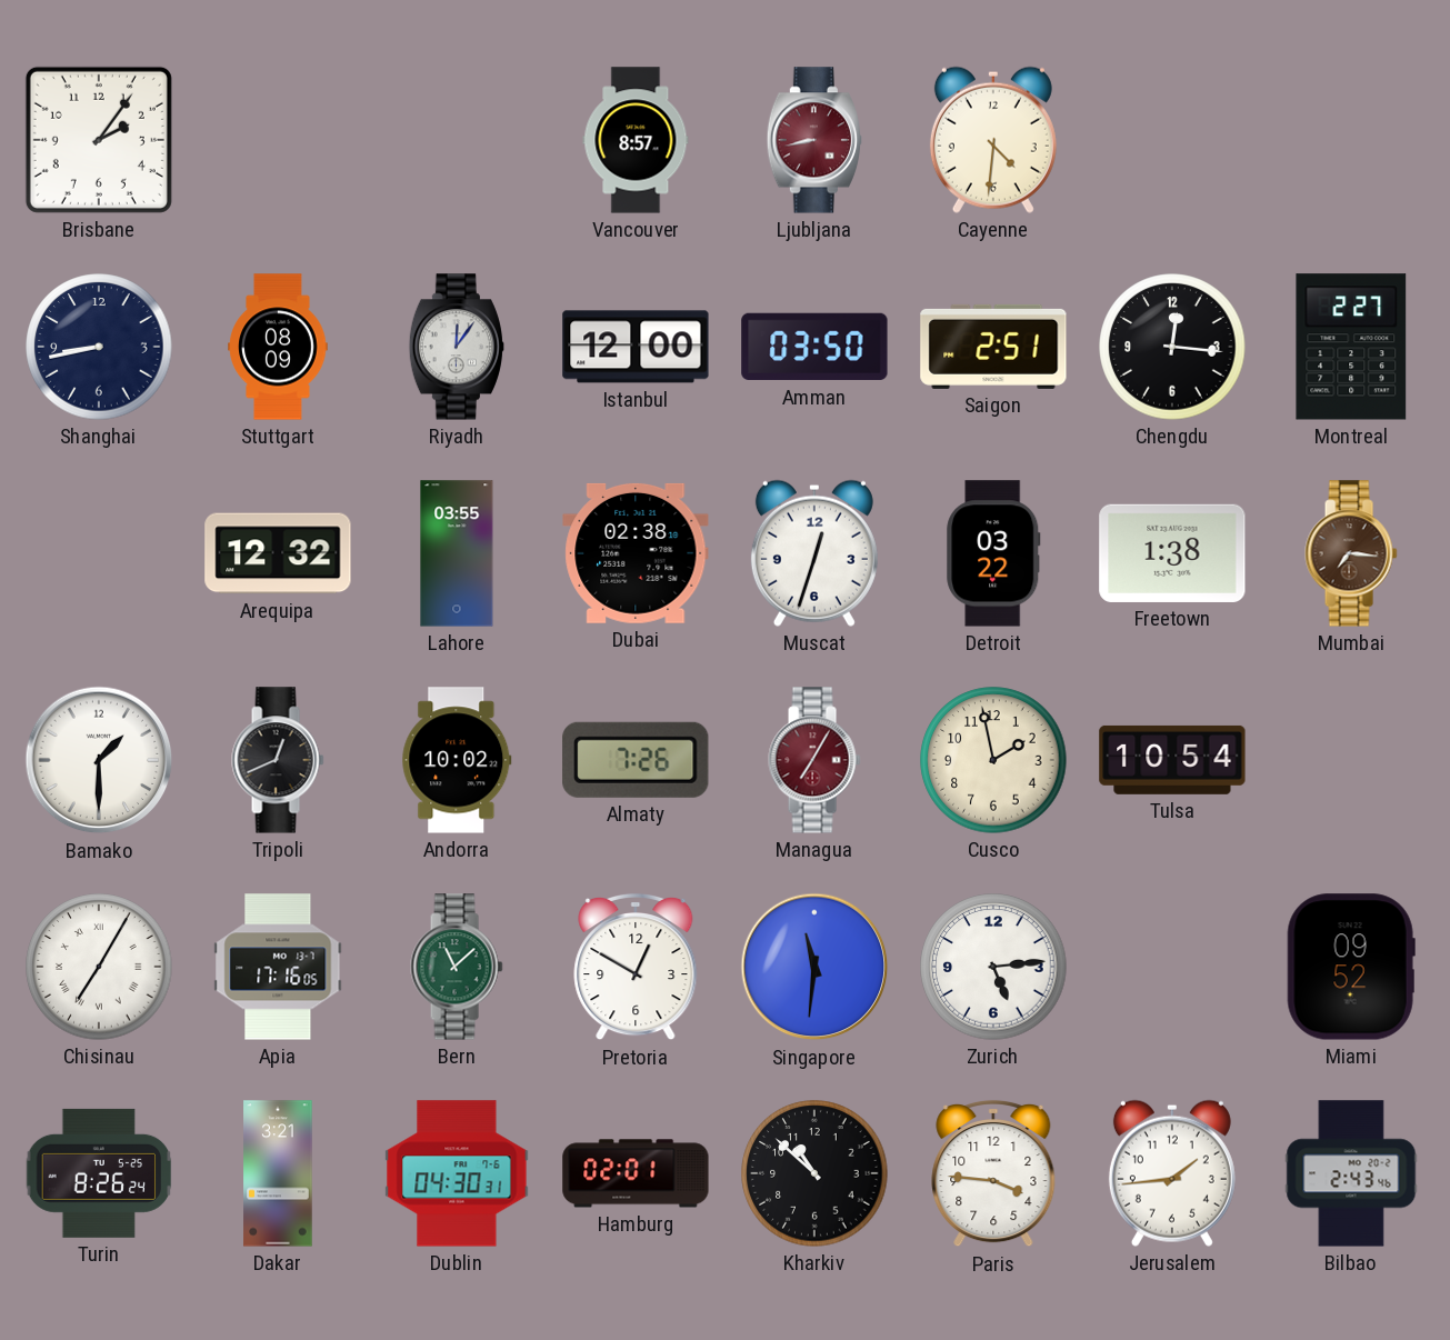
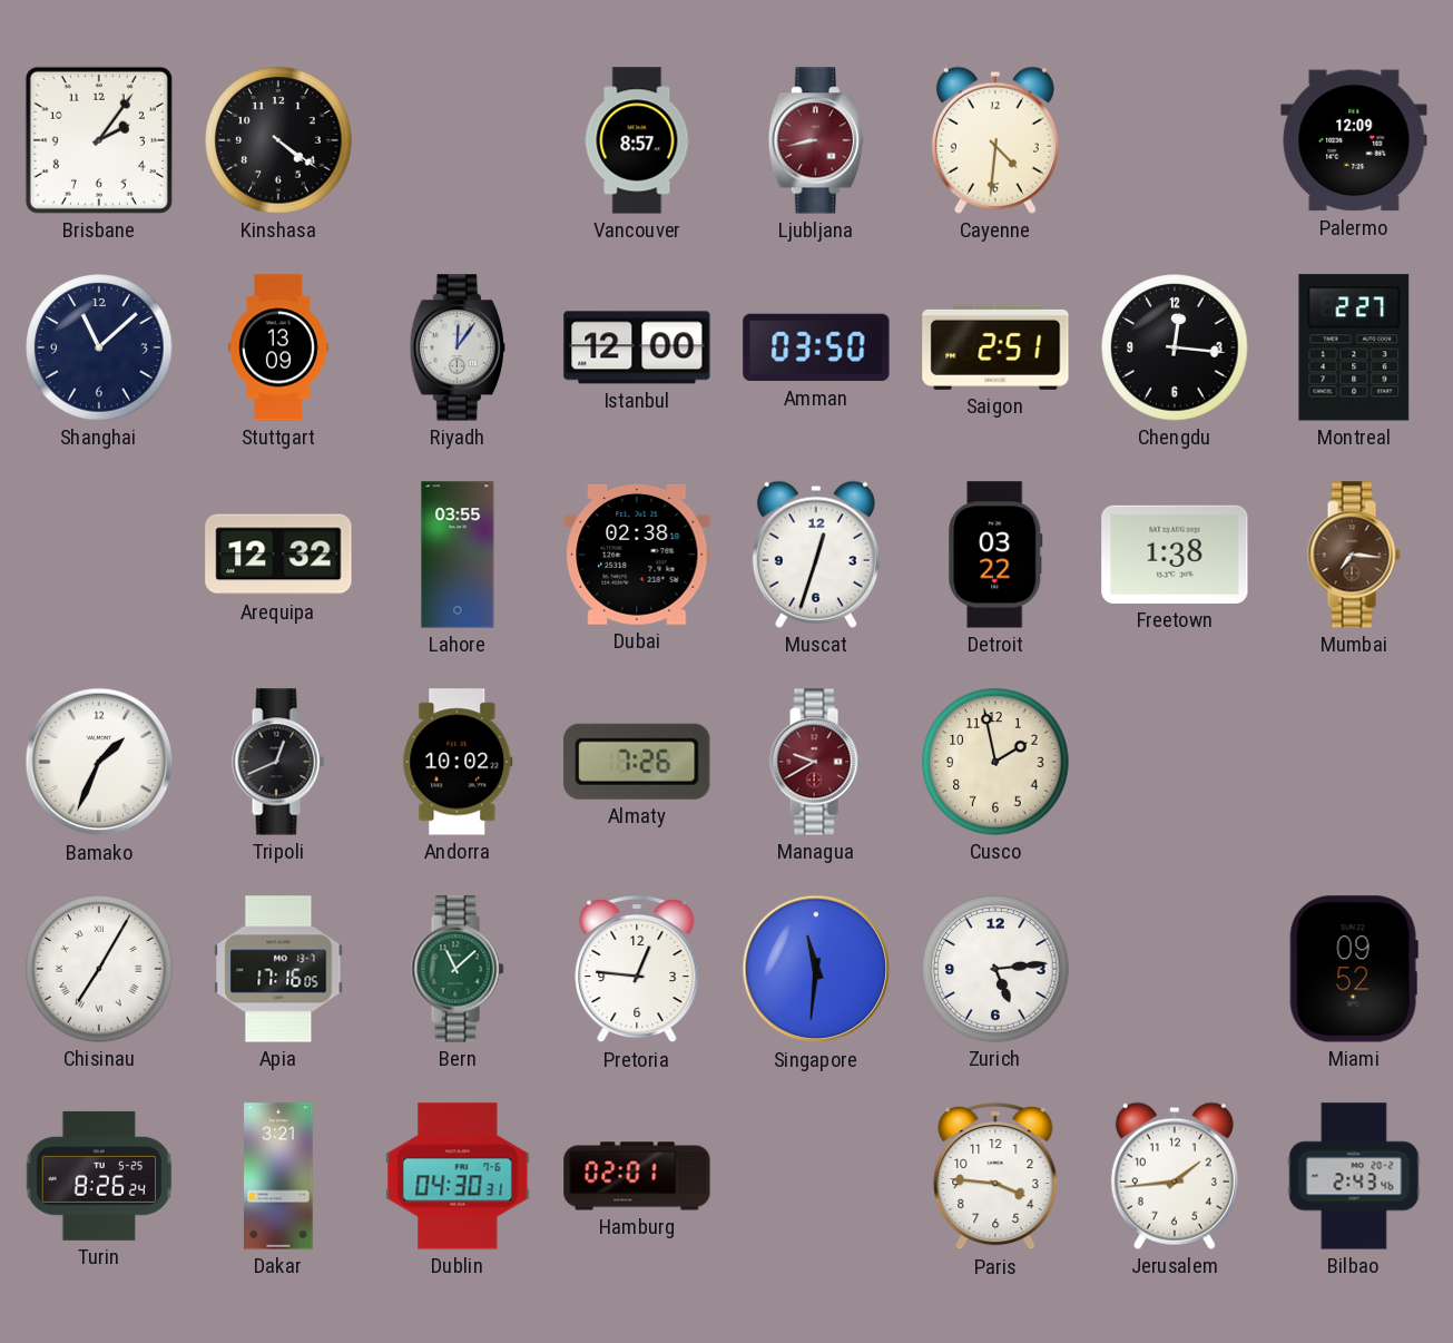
Kinshasa: none -> 4:21 (278, 140)
Palermo: none -> 12:09 (1354, 140)
Shanghai: 8:43 -> 11:08 (99, 347)
Stuttgart: 08:09 -> 13:09 (278, 347)
Bamako: 1:30 -> 1:34 (99, 762)
Managua: 7:05 -> 9:40 (816, 762)
Tulsa: 10:54 -> none (1172, 760)
Pretoria: 12:50 -> 12:46 (637, 969)
Kharkiv: 10:52 -> none (814, 1173)
